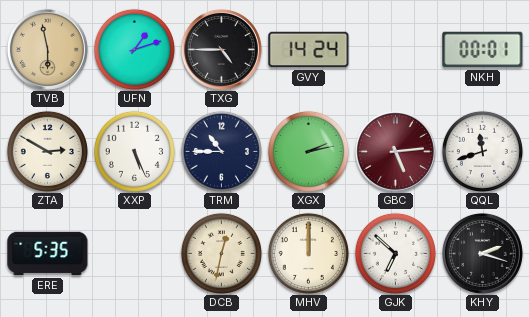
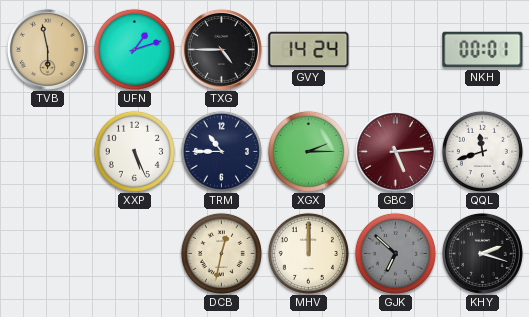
ZTA: 2:50 -> none (47, 151)
XGX: 2:13 -> 2:15 (308, 151)
ERE: 5:35 -> none (48, 254)
GJK dial: white -> grey (395, 253)
